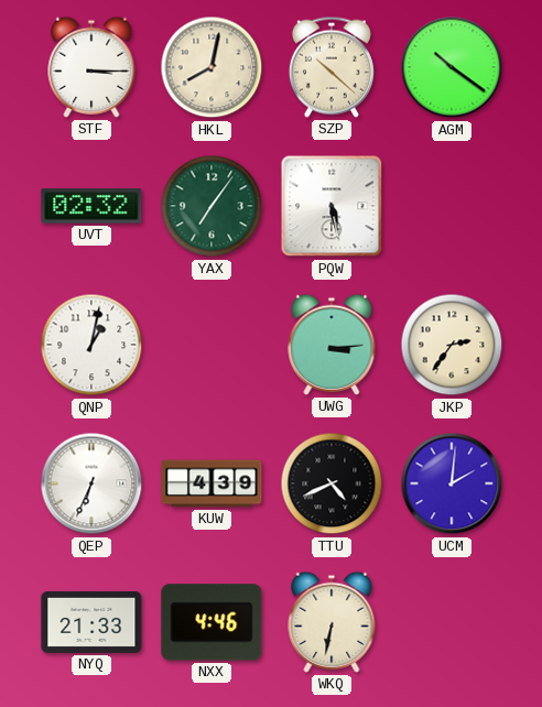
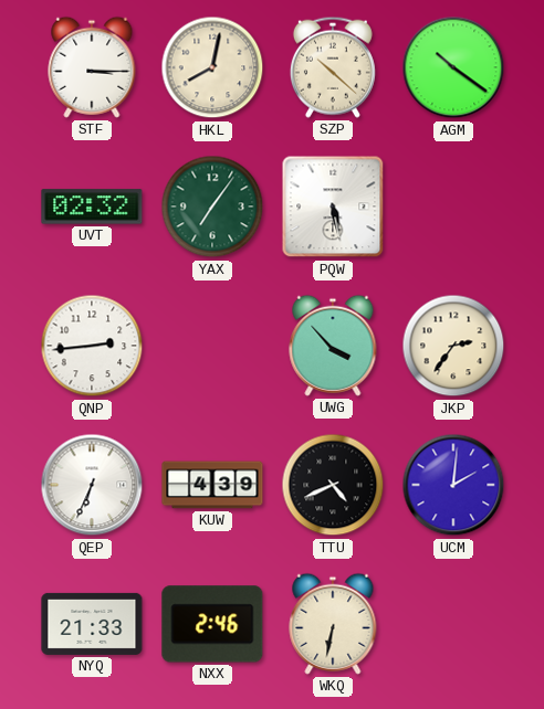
QNP: 1:02 -> 2:44 (92, 346)
UWG: 3:14 -> 3:53 (333, 346)
NXX: 4:46 -> 2:46 (212, 624)
